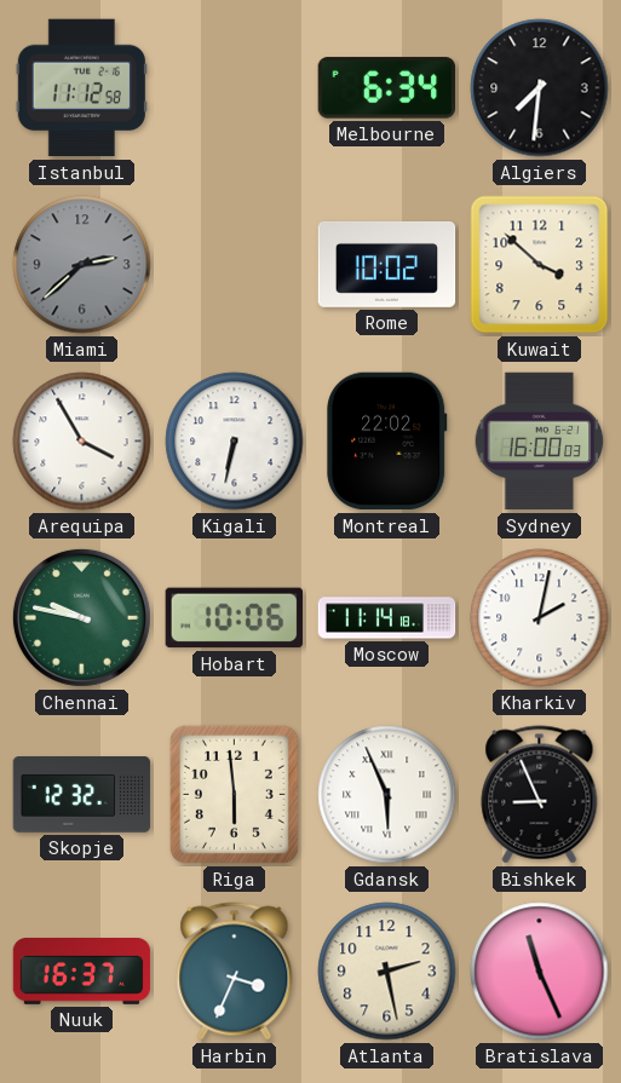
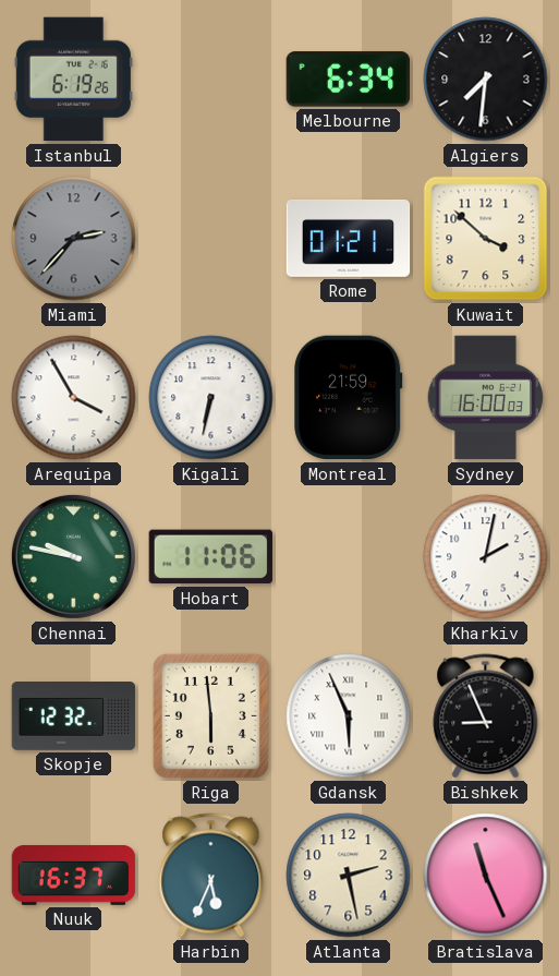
Istanbul: 11:12 -> 6:19 (73, 80)
Miami: 2:38 -> 2:37 (74, 239)
Rome: 10:02 -> 01:21 (349, 238)
Montreal: 22:02 -> 21:59 (349, 398)
Hobart: 10:06 -> 11:06 (210, 557)
Moscow: 11:14 -> none (387, 618)
Harbin: 3:34 -> 5:34 (211, 876)
